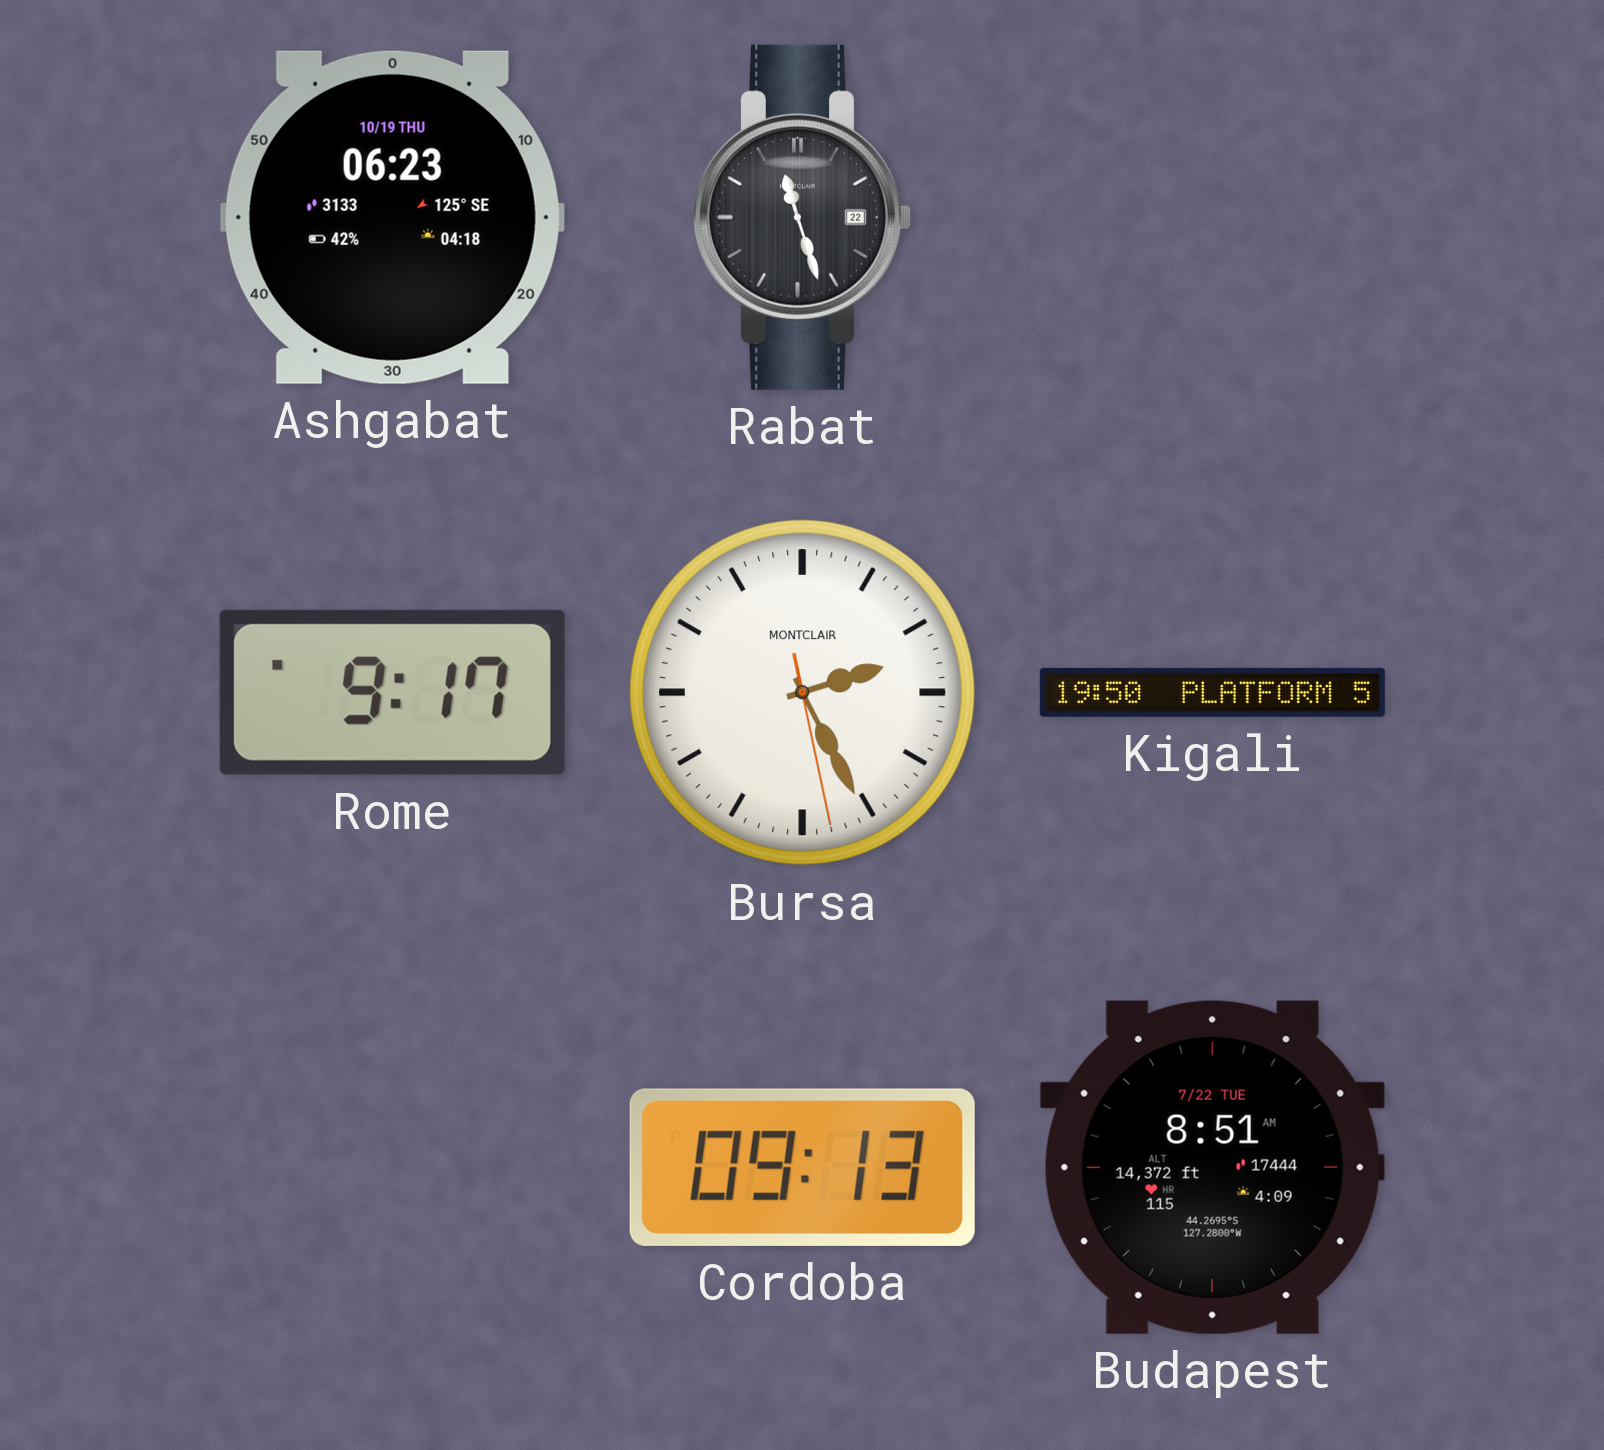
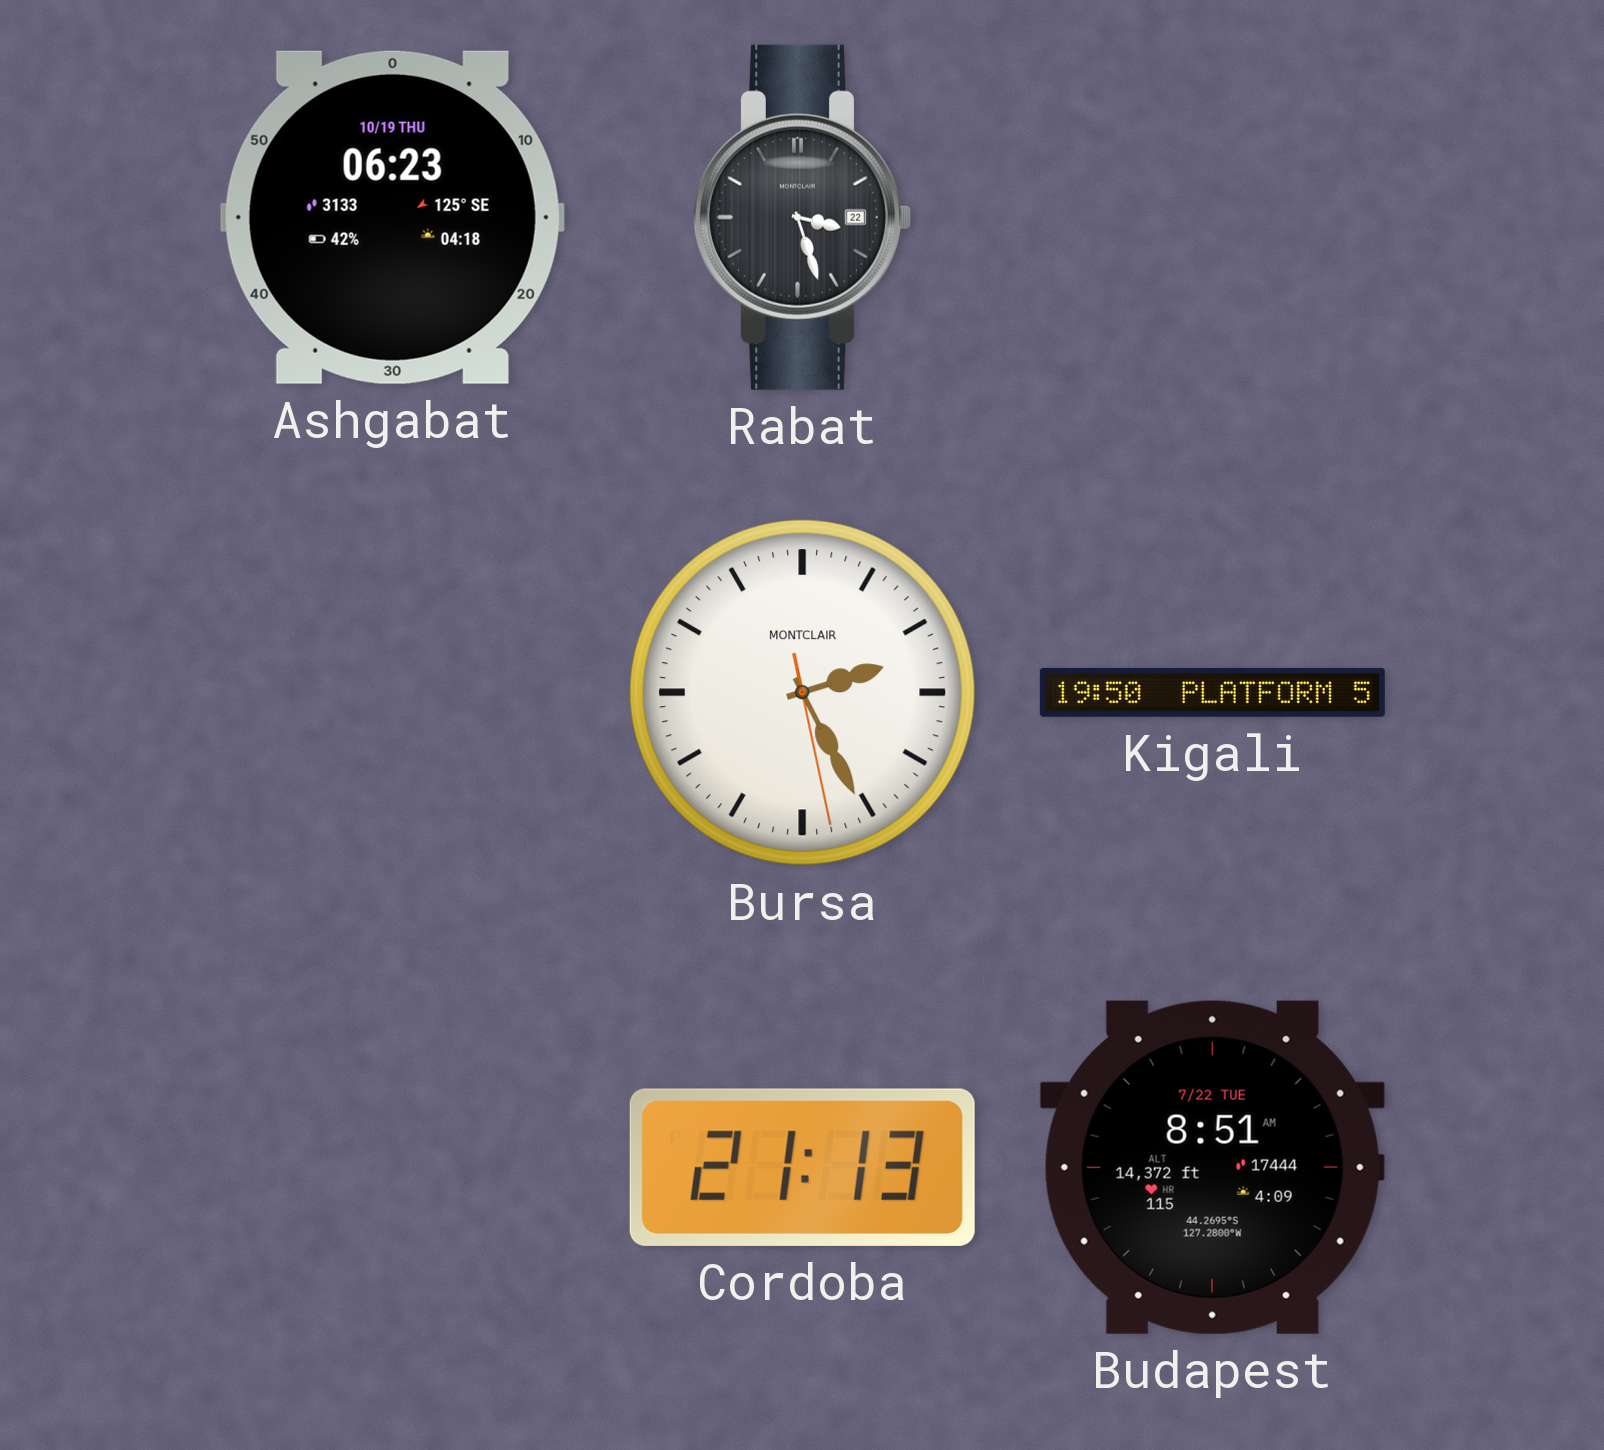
Rabat: 11:27 -> 3:27 (802, 217)
Rome: 9:17 -> none (392, 692)
Cordoba: 09:13 -> 21:13 (802, 1167)
